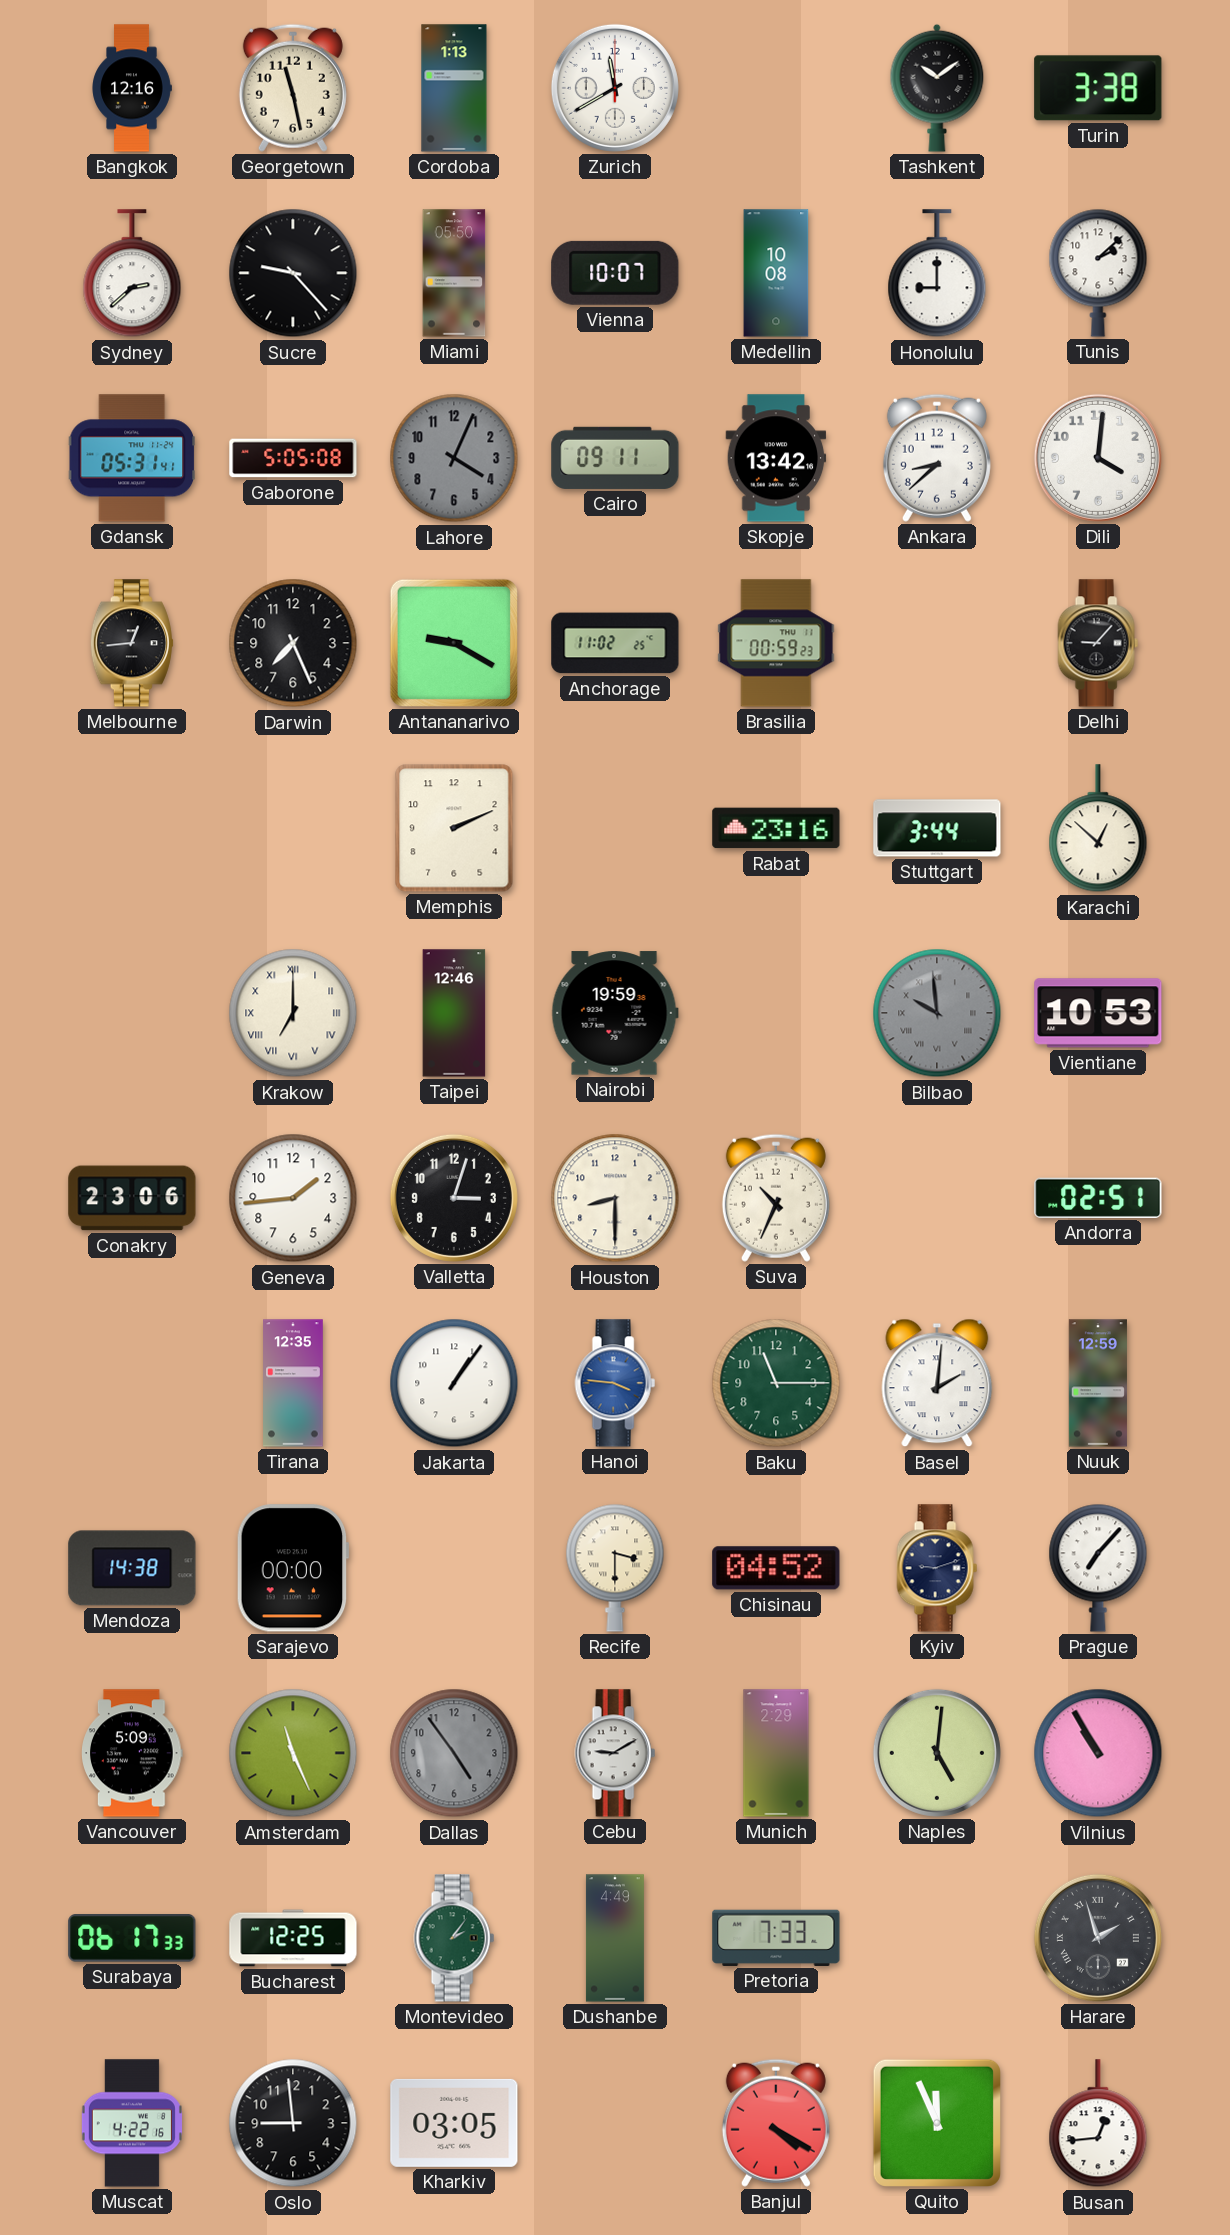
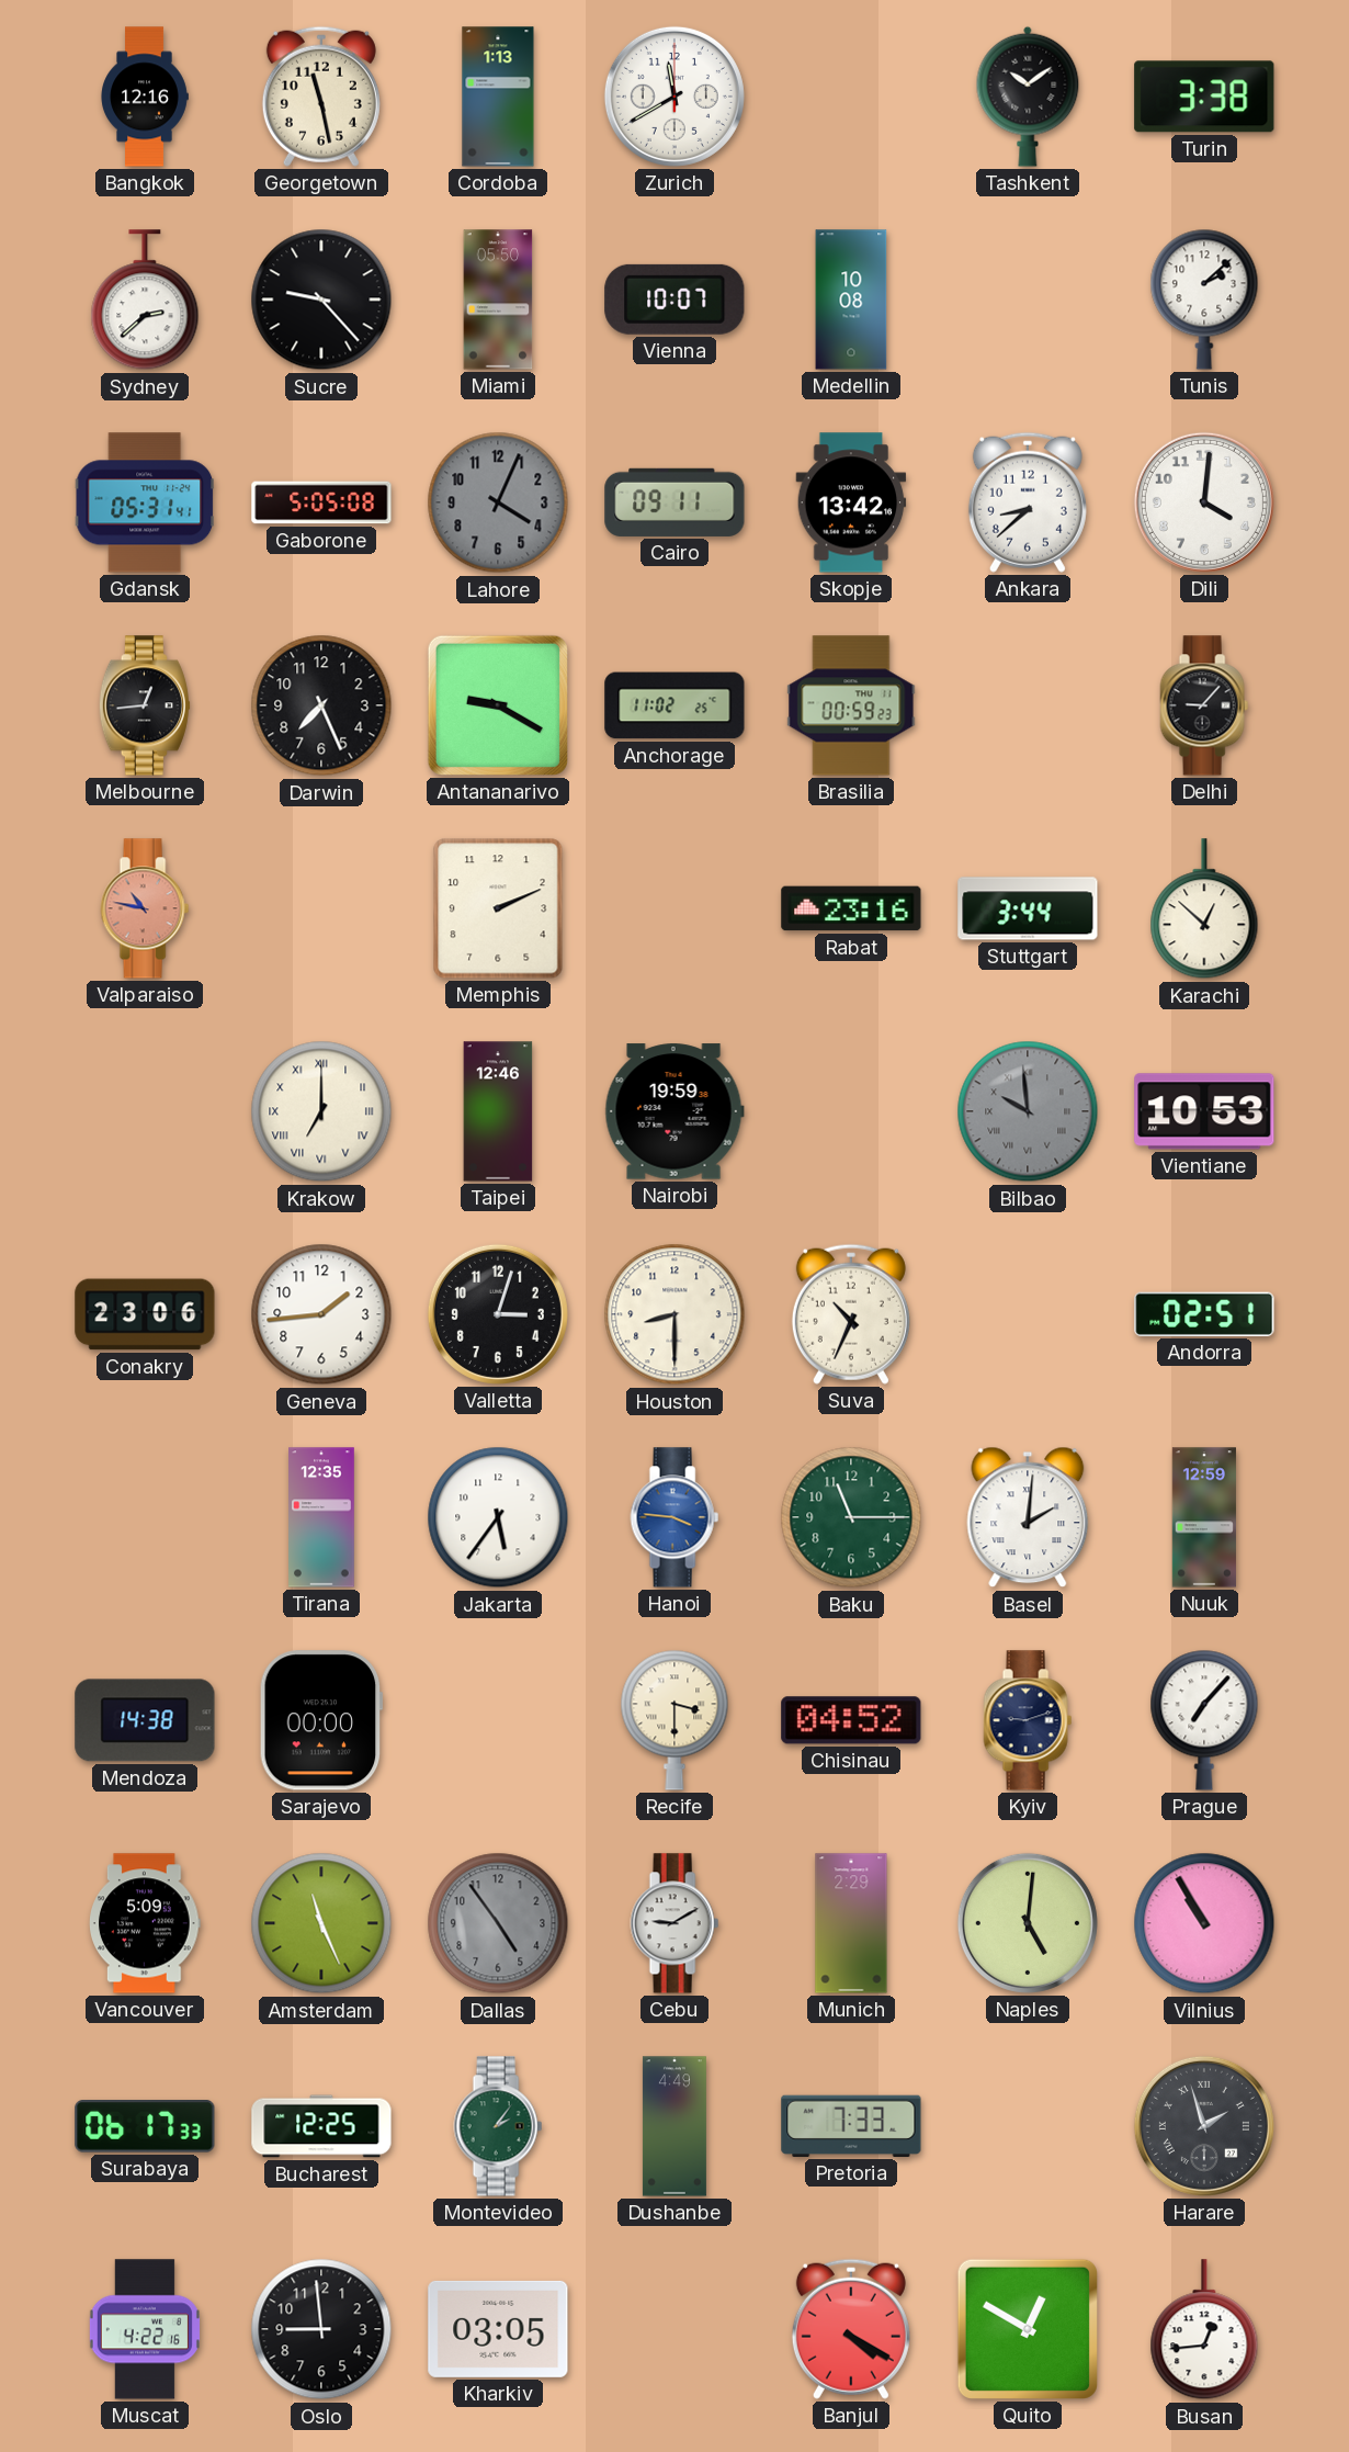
Honolulu: 9:00 -> none (937, 274)
Valparaiso: none -> 10:47 (145, 908)
Jakarta: 1:06 -> 5:36 (498, 1517)
Quito: 11:56 -> 12:50 (1028, 2329)
